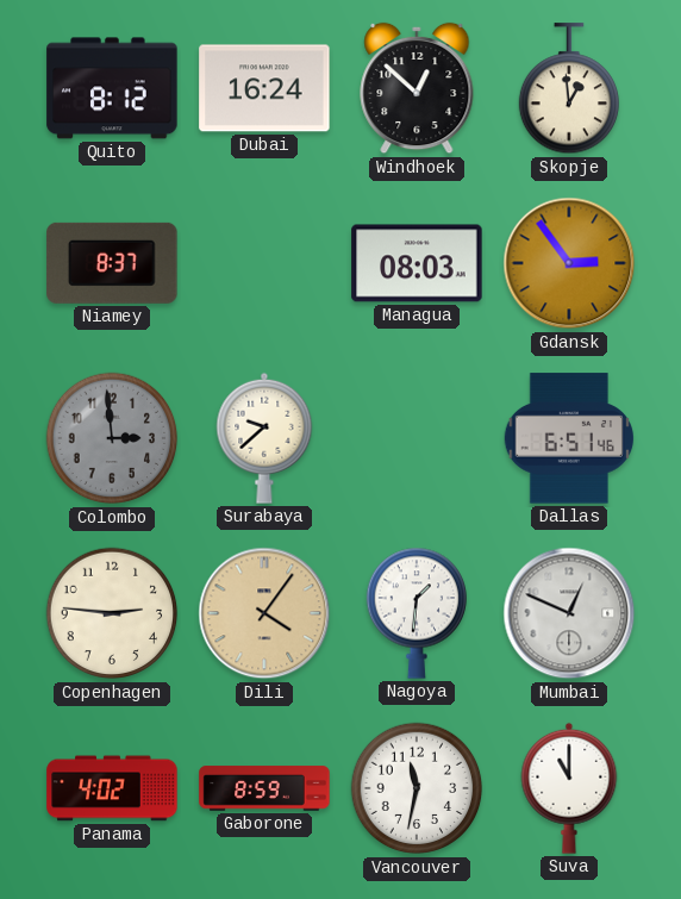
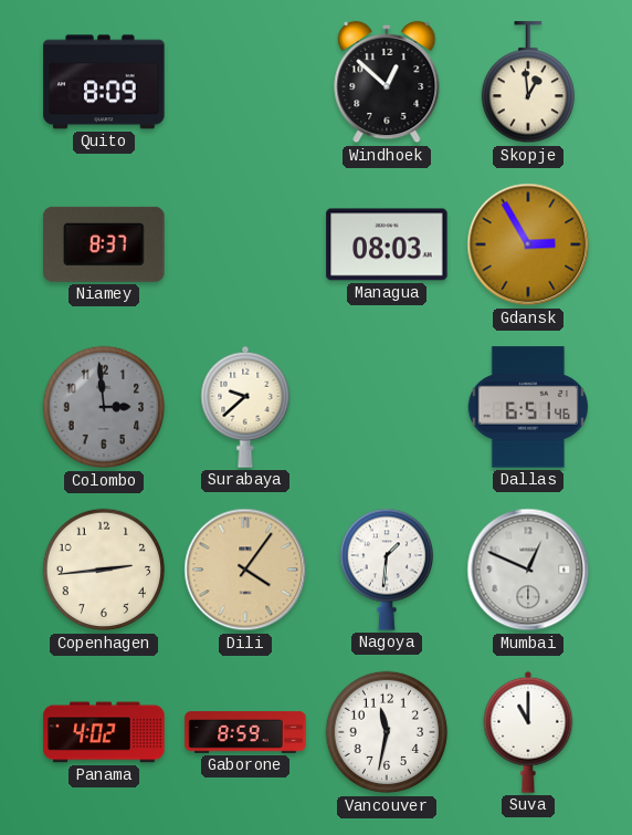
Quito: 8:12 -> 8:09 (104, 82)
Dubai: 16:24 -> none (264, 88)
Gdansk: 2:54 -> 2:55 (528, 244)
Copenhagen: 2:46 -> 2:44 (104, 570)
